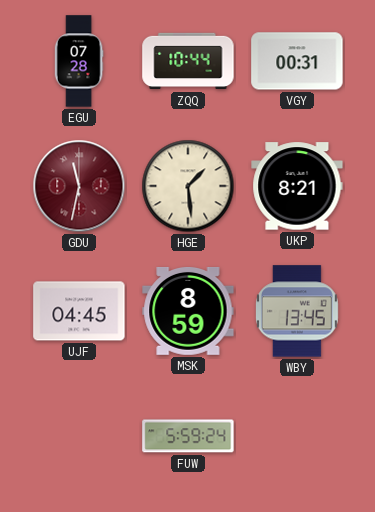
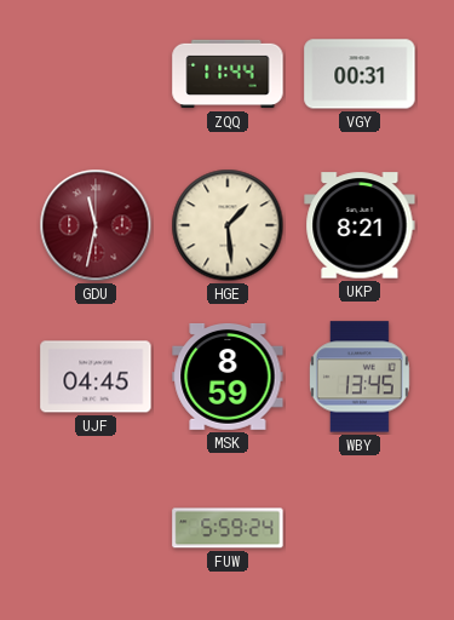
EGU: 07:28 -> none (79, 61)
ZQQ: 10:44 -> 11:44 (228, 74)
